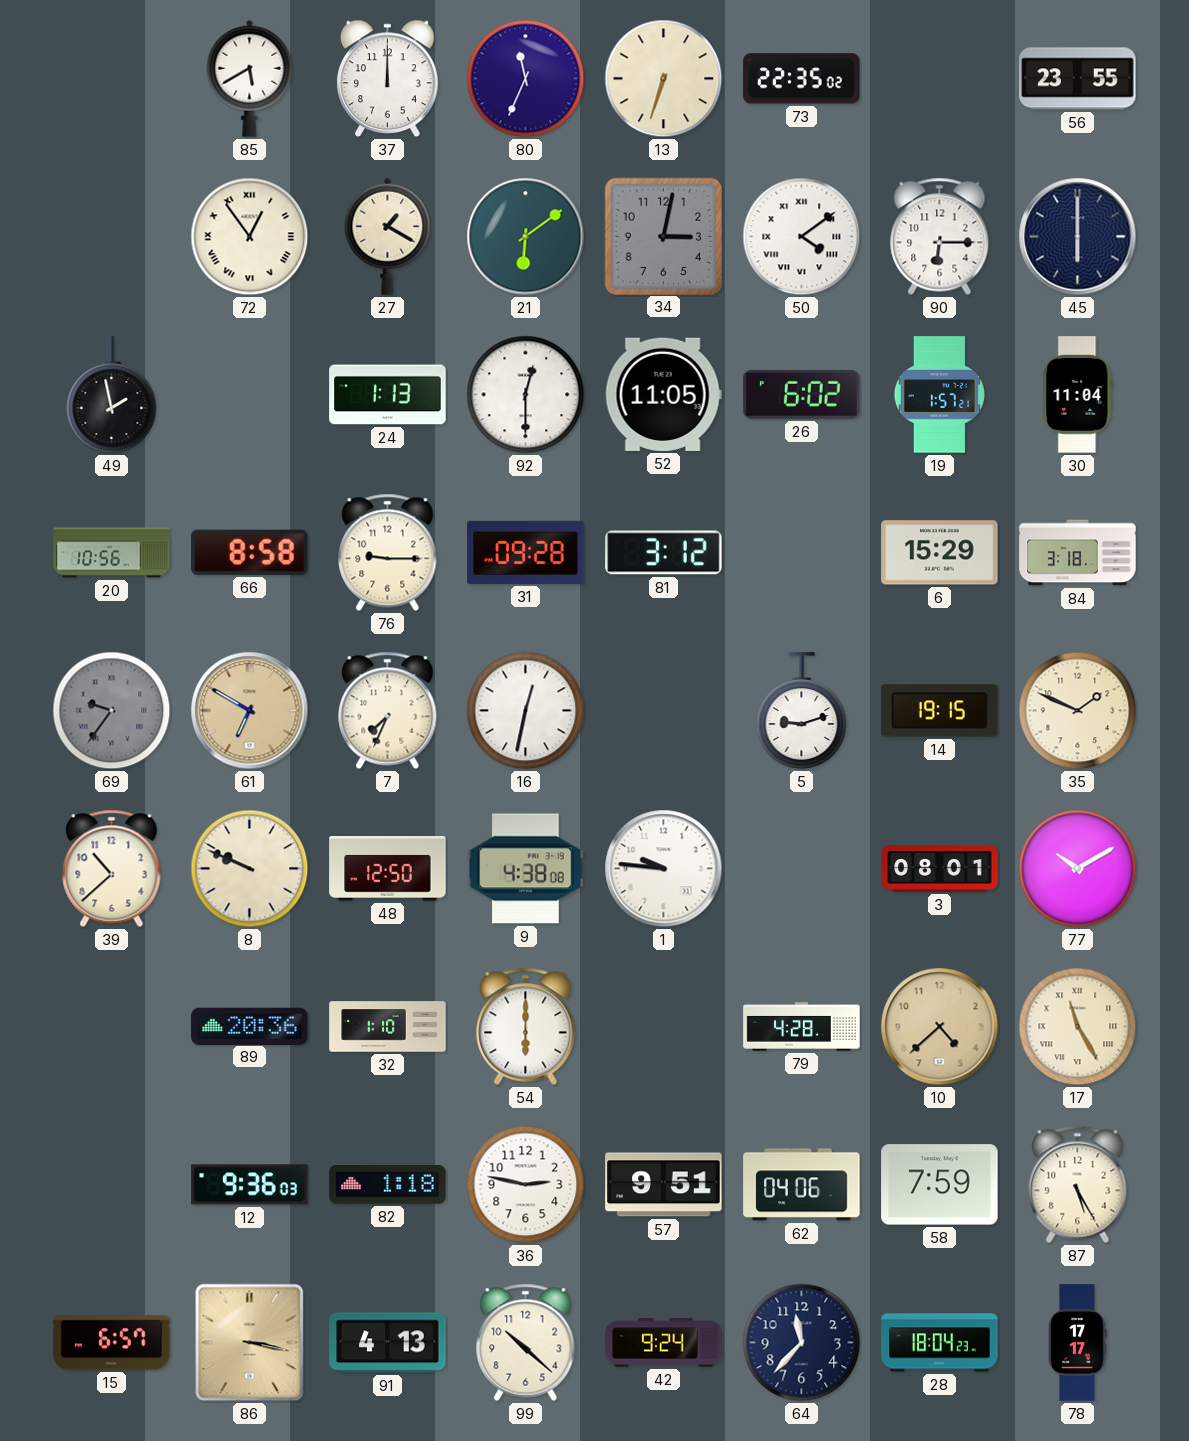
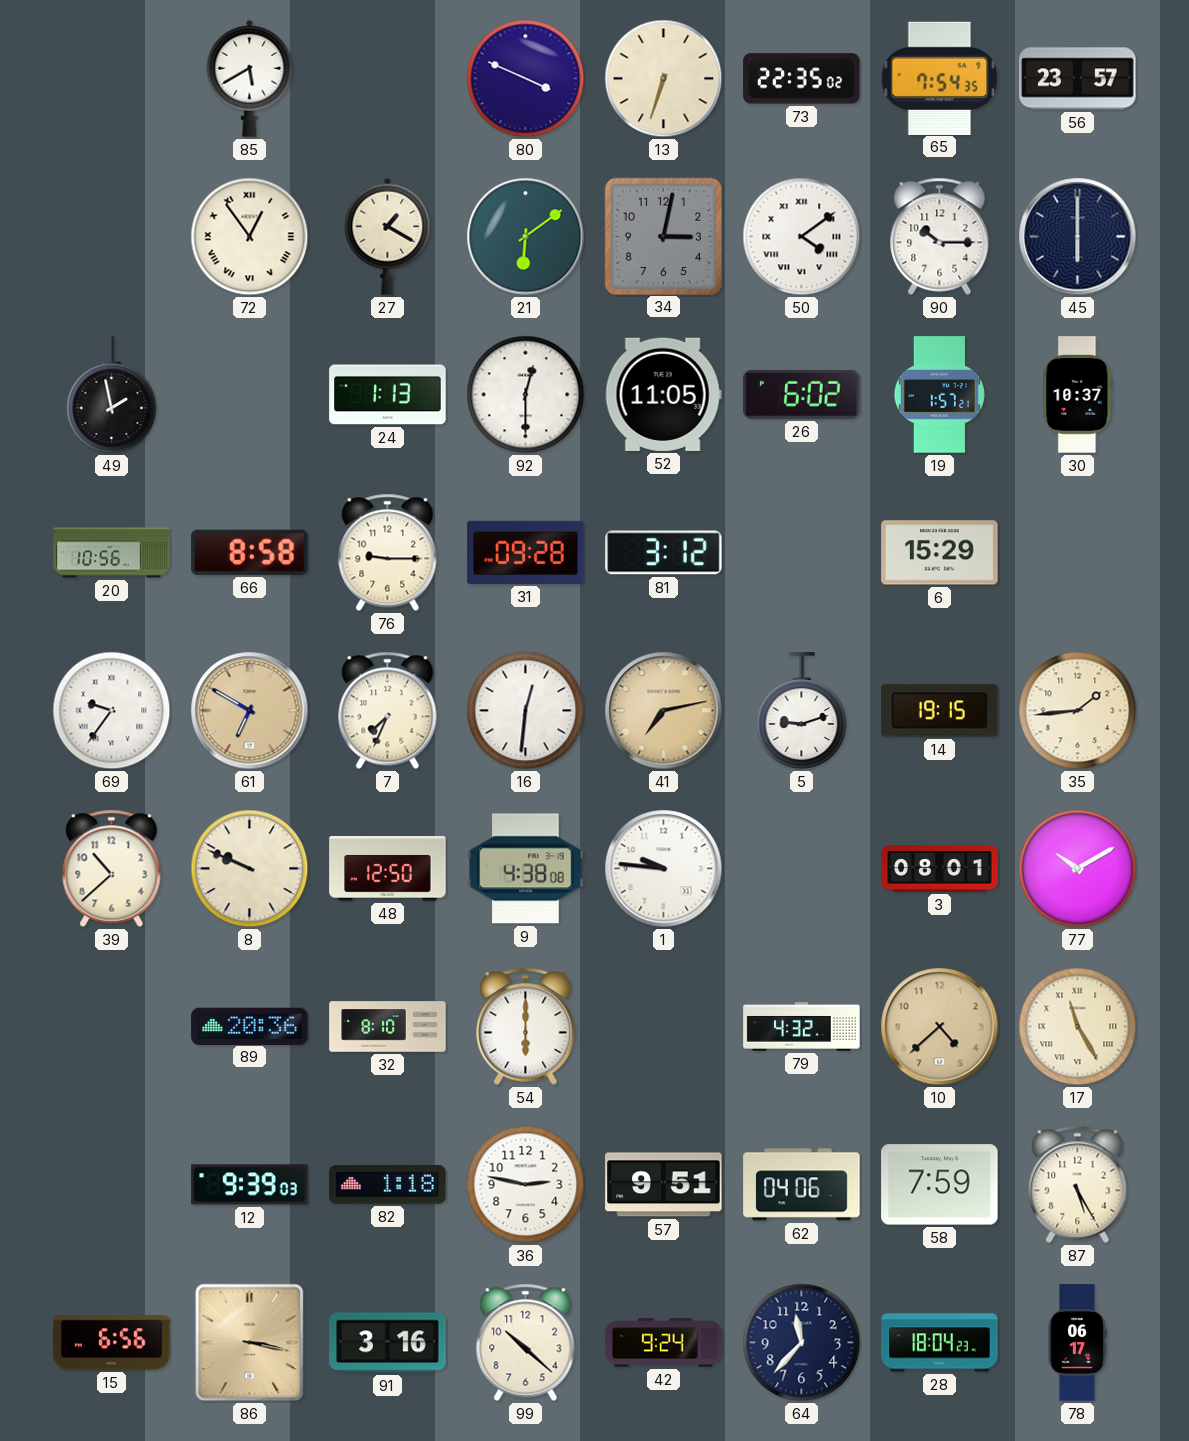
37: 12:00 -> none (388, 79)
80: 11:34 -> 3:49 (526, 79)
65: none -> 7:54 (940, 78)
56: 23:55 -> 23:57 (1078, 79)
90: 6:15 -> 10:15 (940, 236)
30: 11:04 -> 10:37 (1078, 395)
84: 3:18 -> none (1078, 553)
69 dial: grey -> white (112, 711)
16: 12:32 -> 12:31 (526, 711)
41: none -> 7:13 (664, 711)
35: 1:49 -> 1:44 (1078, 711)
32: 1:10 -> 8:10 (388, 1027)
79: 4:28 -> 4:32 (802, 1027)
12: 9:36 -> 9:39 (250, 1185)
15: 6:57 -> 6:56 (112, 1343)
91: 4:13 -> 3:16 (388, 1343)
78: 17:17 -> 06:17 (1077, 1343)
